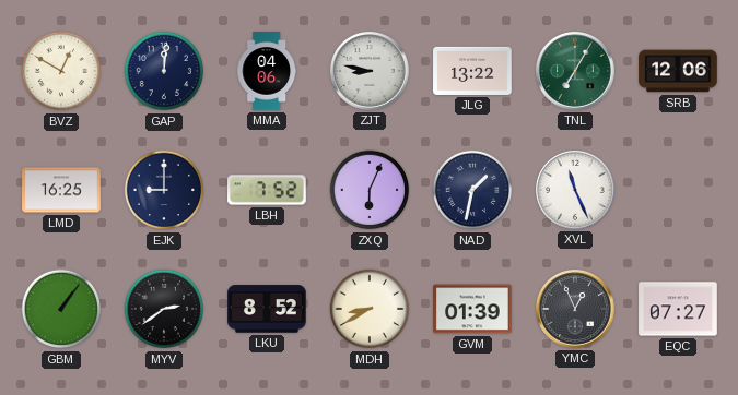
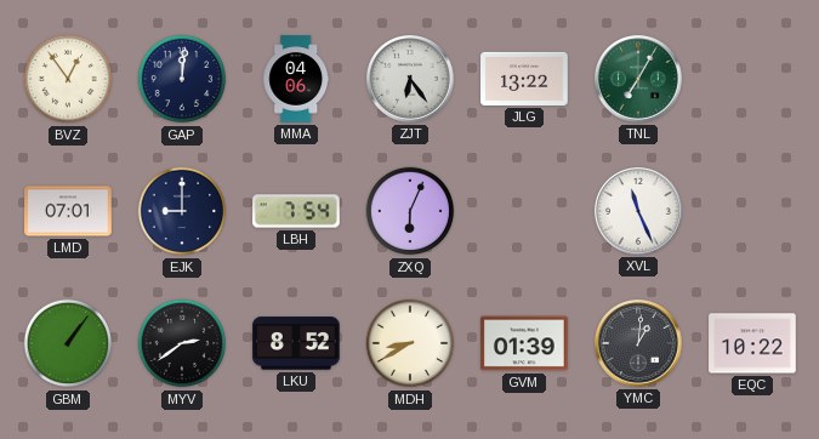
BVZ: 12:50 -> 12:54 (68, 79)
ZJT: 8:47 -> 6:24 (411, 80)
SRB: 12:06 -> none (678, 71)
LMD: 16:25 -> 07:01 (68, 211)
LBH: 7:52 -> 7:54 (296, 211)
NAD: 1:32 -> none (472, 190)
YMC: 12:56 -> 1:01 (639, 344)
EQC: 07:27 -> 10:22 (752, 343)
